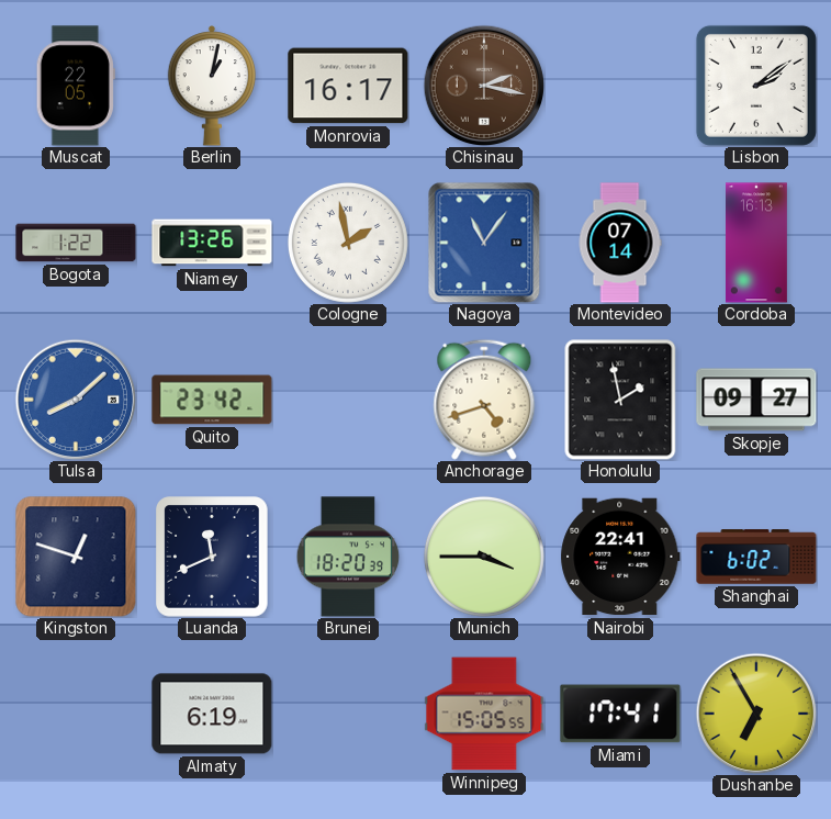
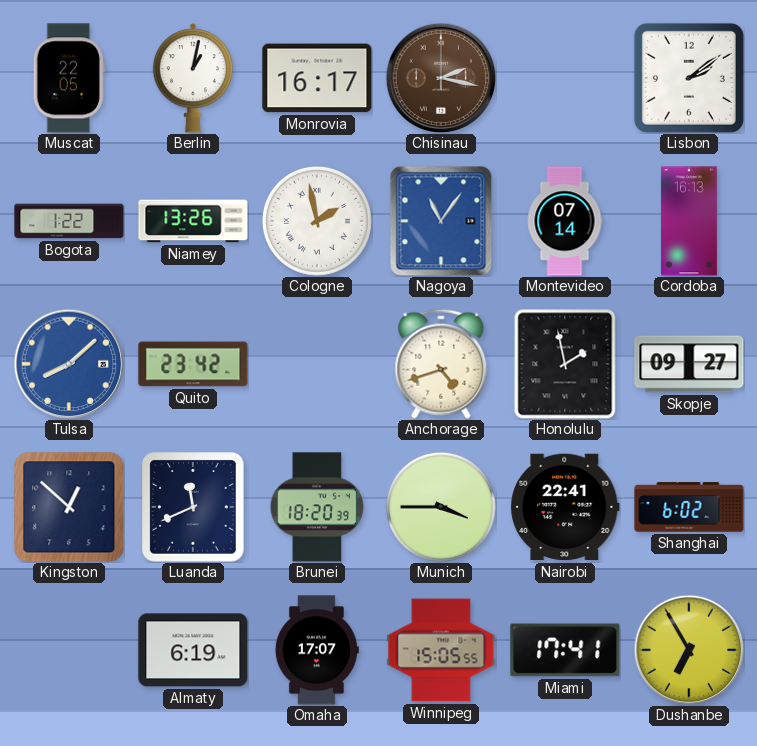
Kingston: 12:48 -> 12:52 (69, 507)
Omaha: none -> 17:07 (317, 650)
